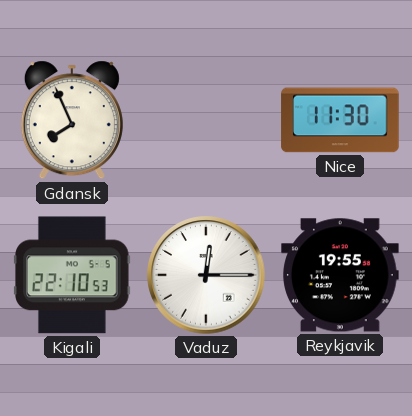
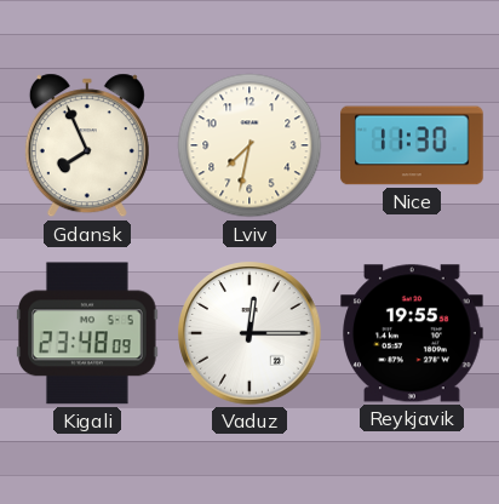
Lviv: none -> 7:32 (249, 145)
Kigali: 22:10 -> 23:48 (87, 333)
